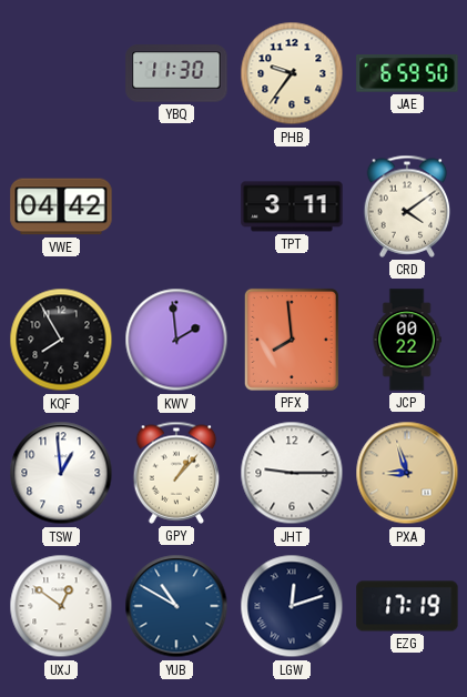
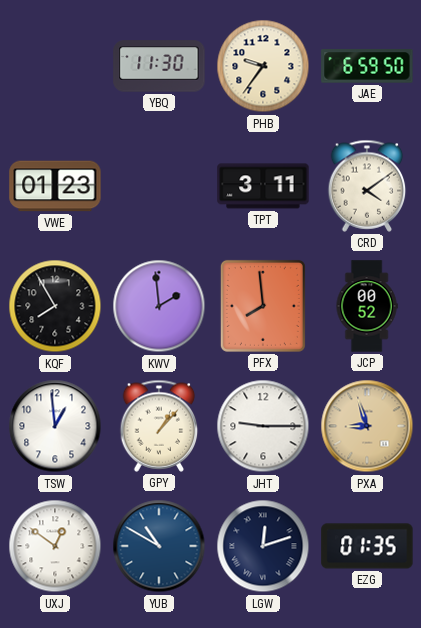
VWE: 04:42 -> 01:23 (55, 186)
JCP: 00:22 -> 00:52 (367, 306)
EZG: 17:19 -> 01:35 (367, 546)
